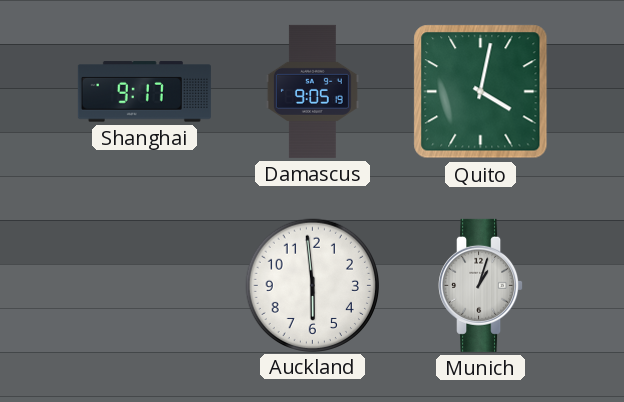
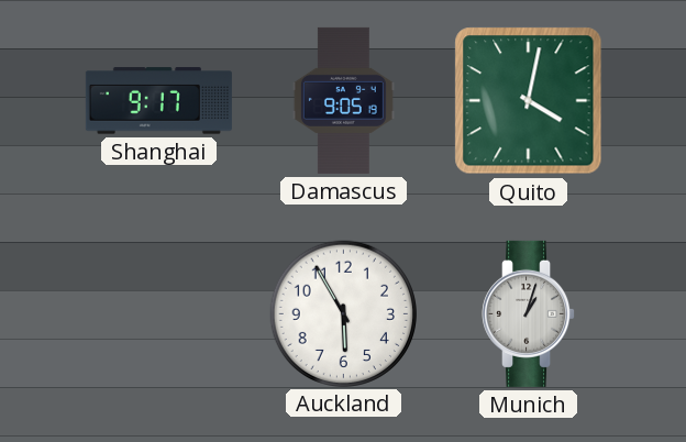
Auckland: 5:59 -> 5:55 (343, 313)
